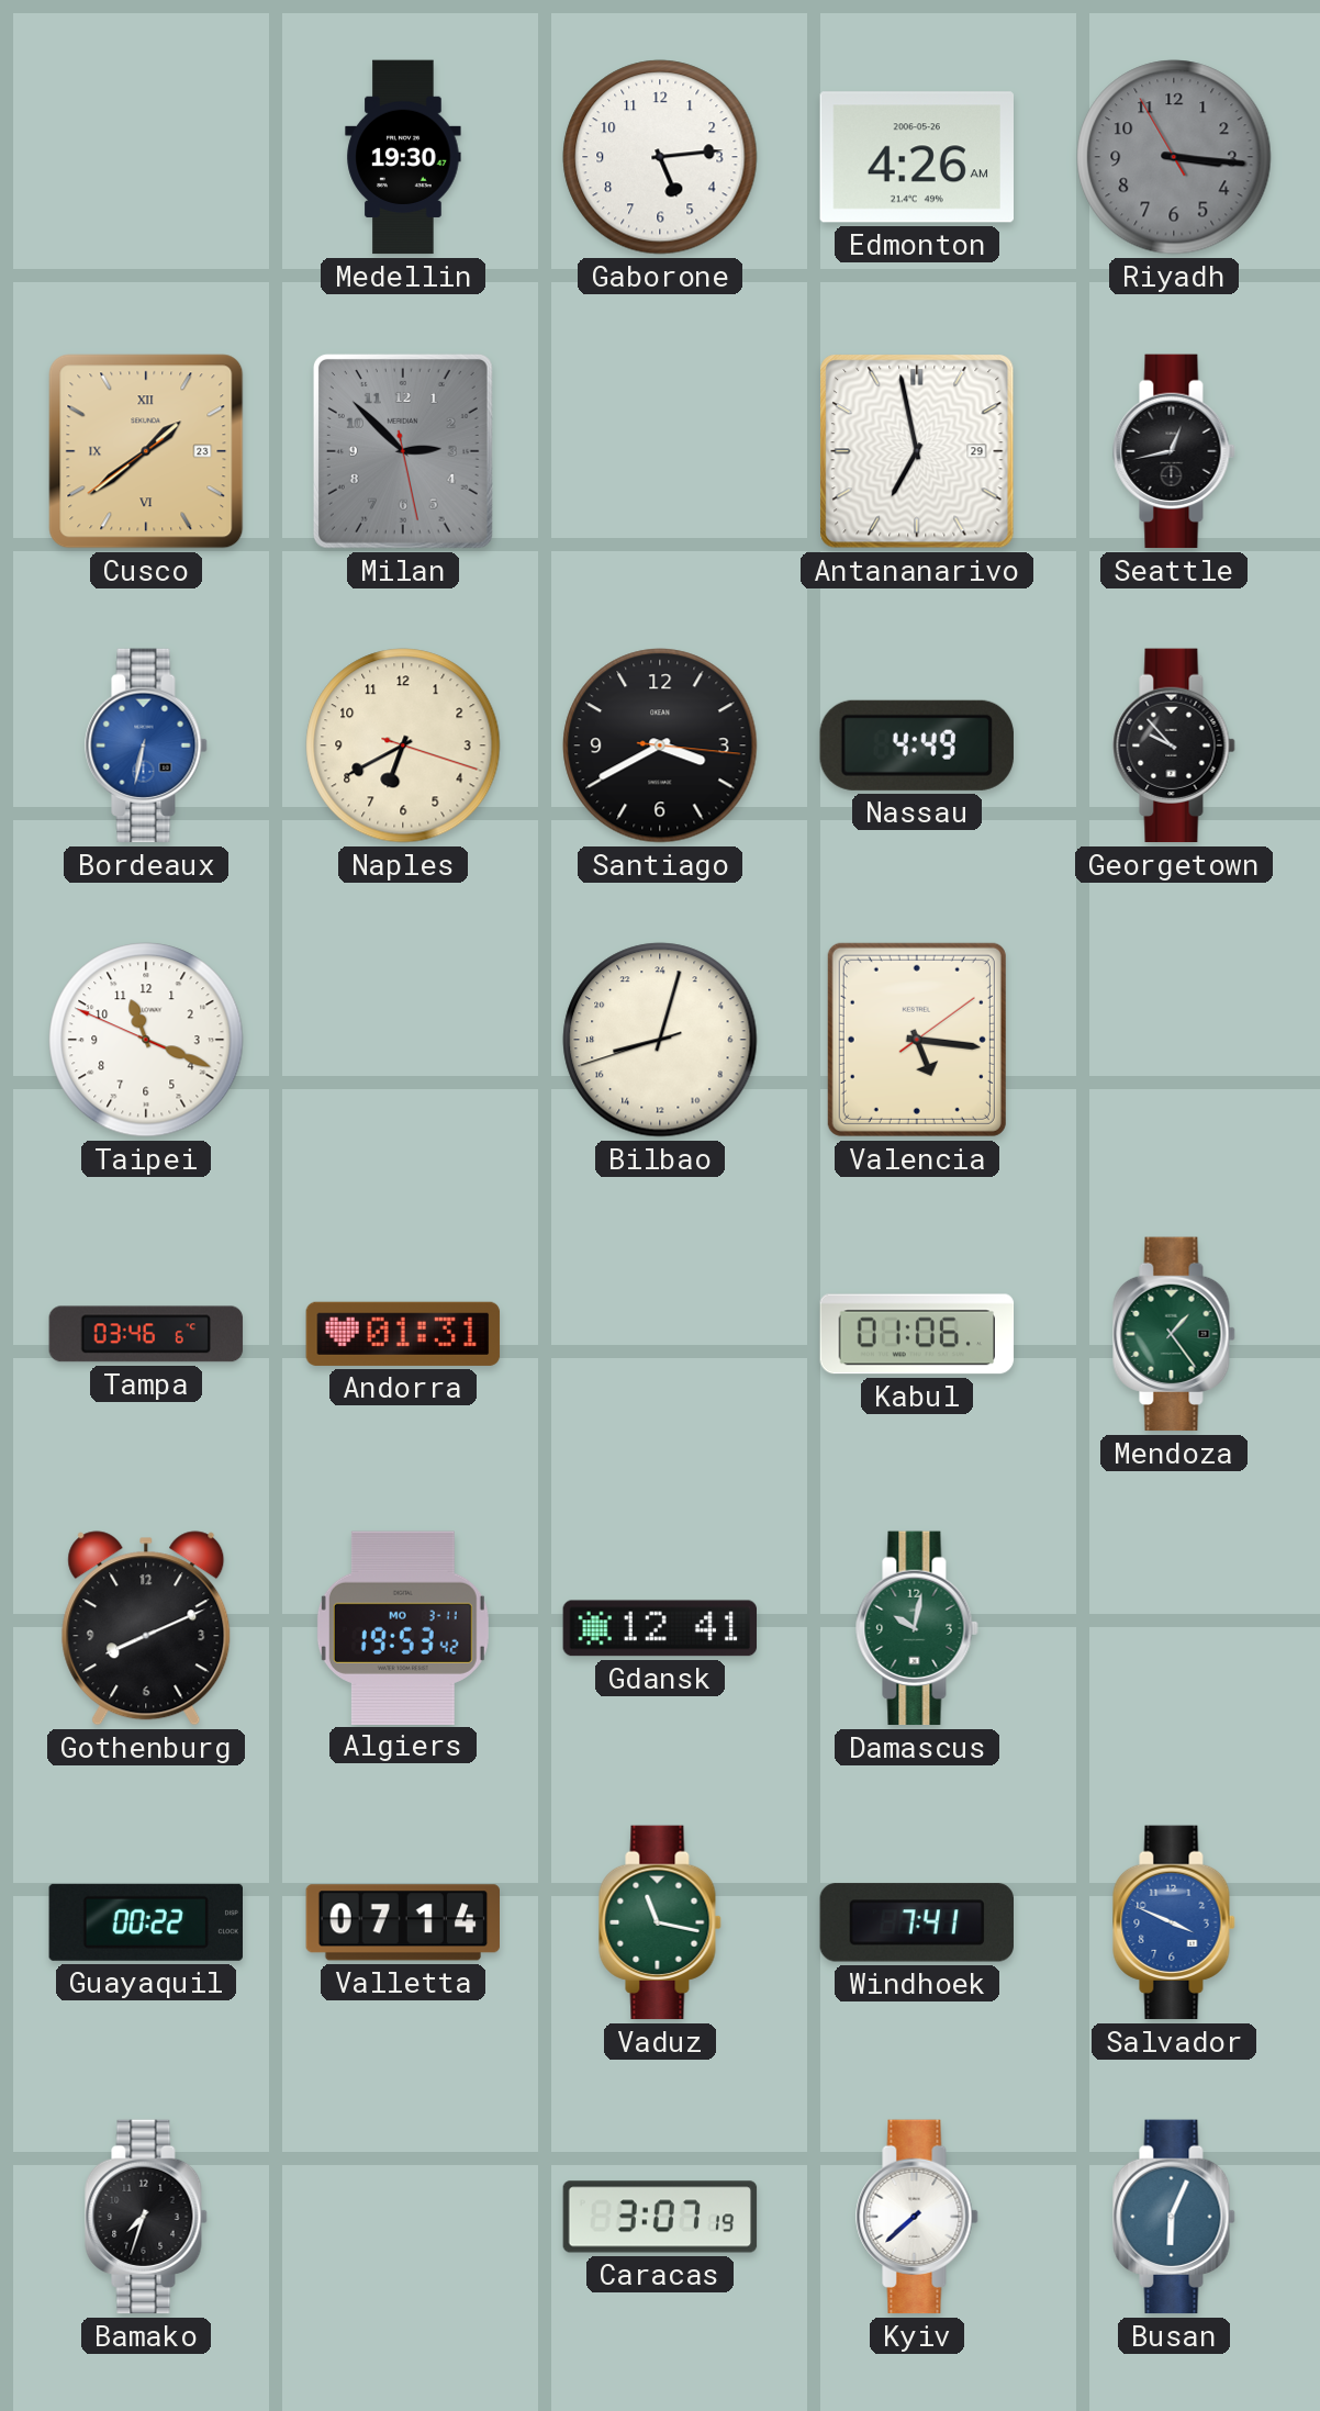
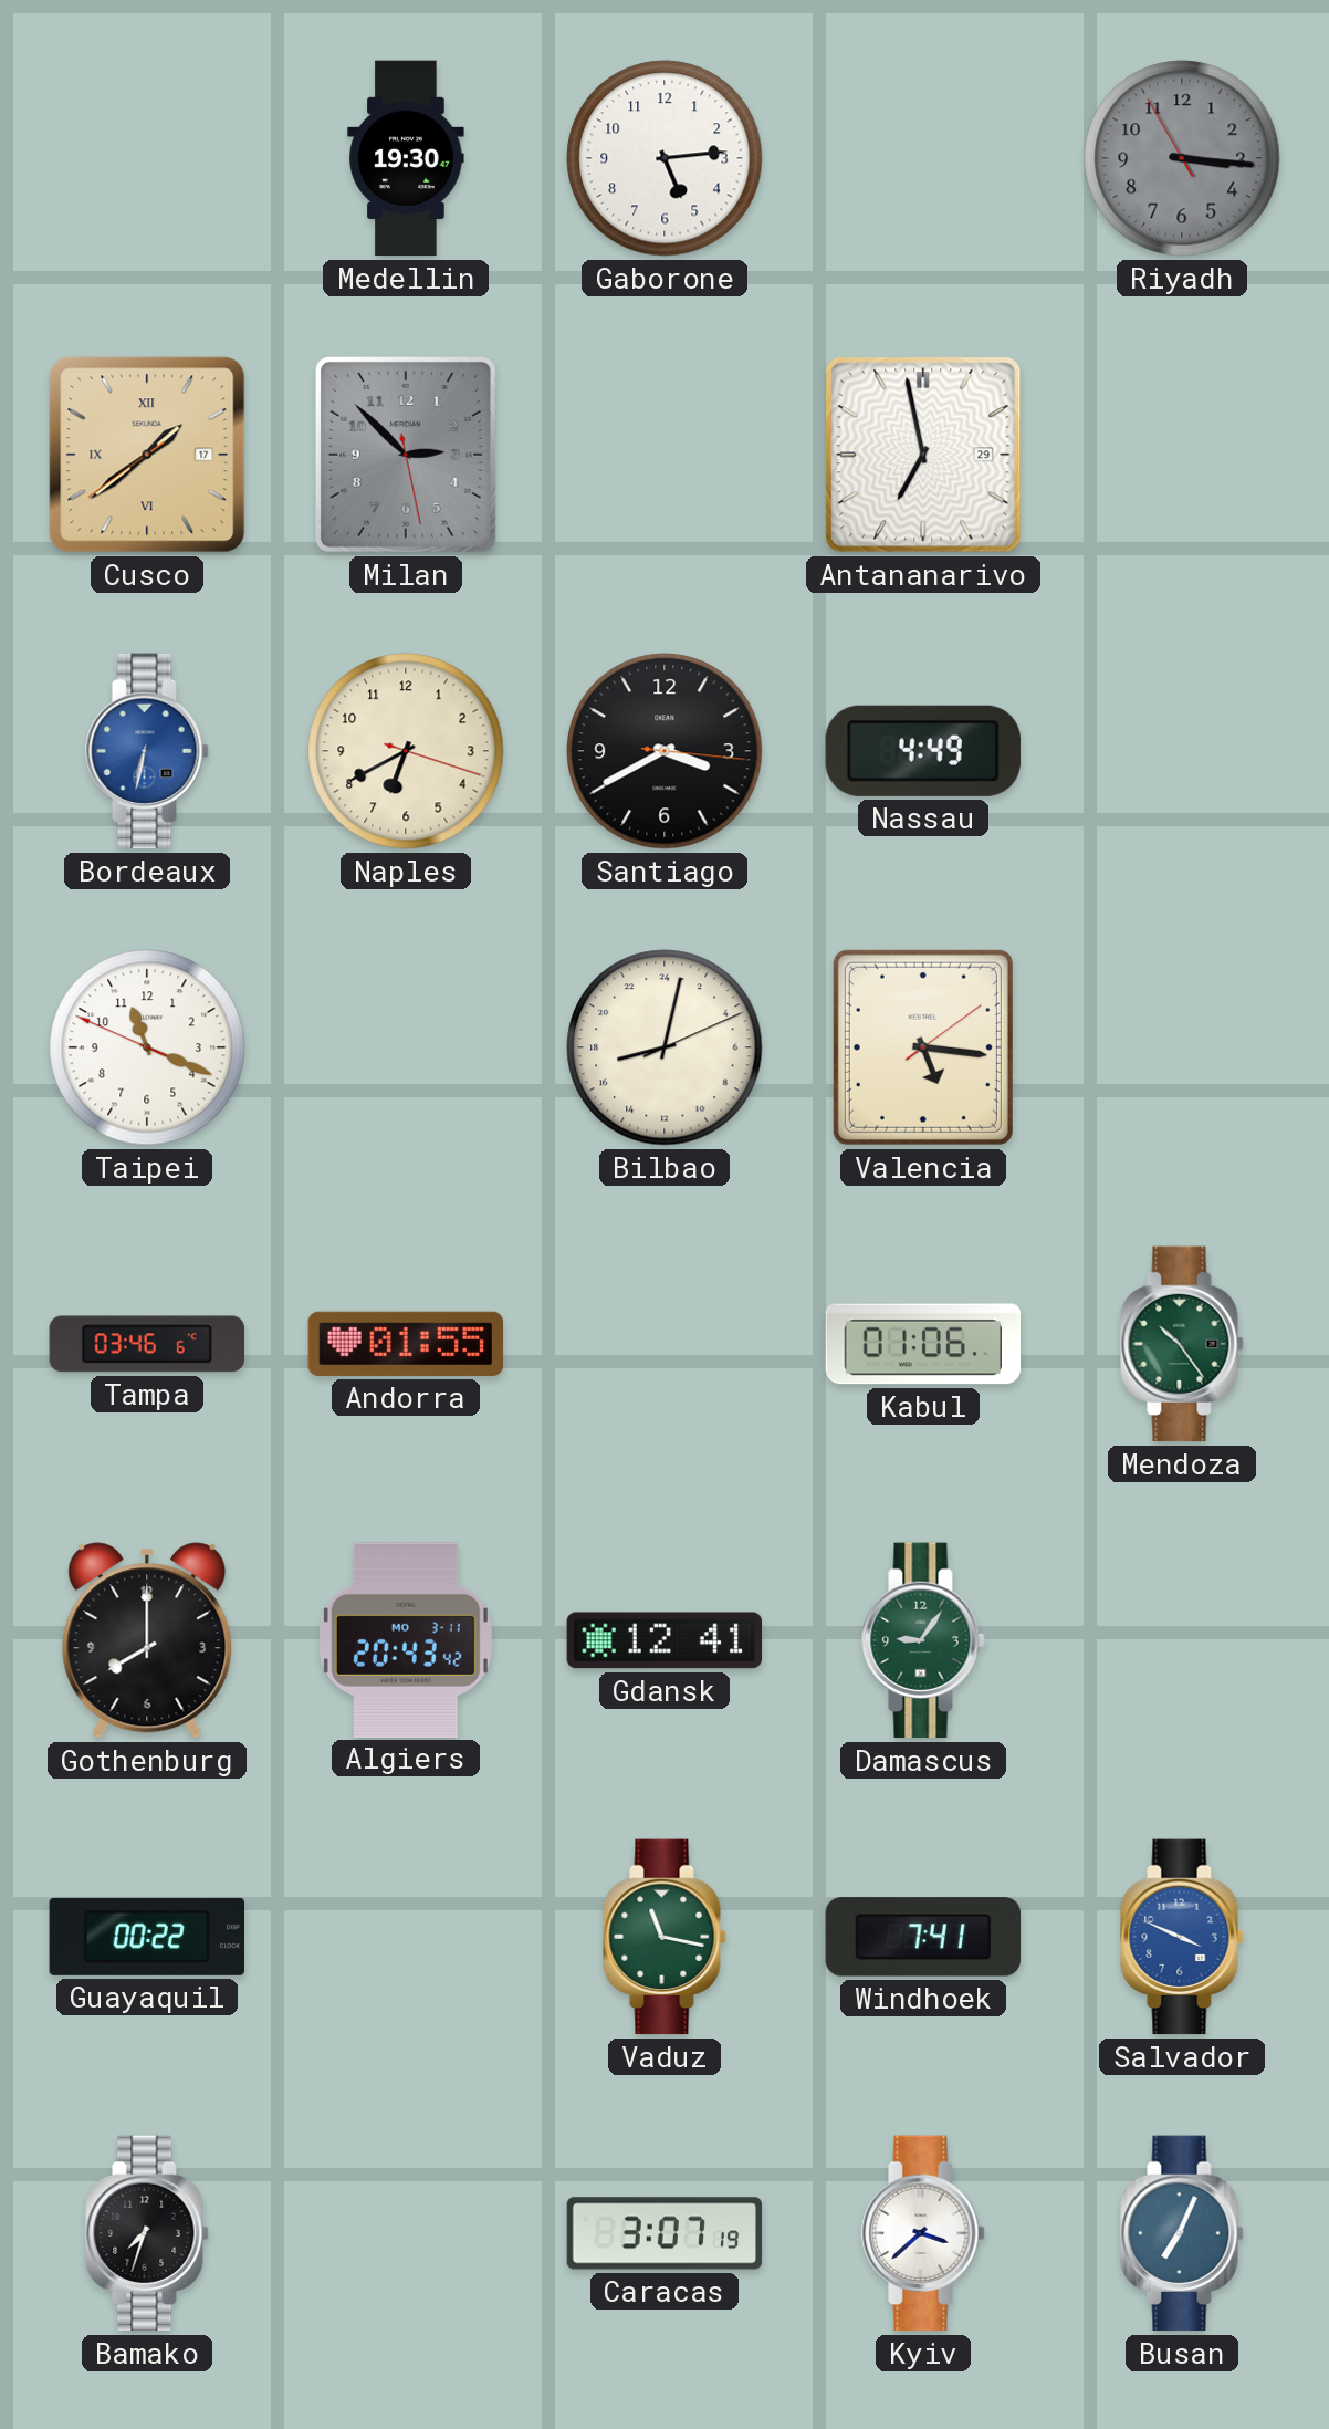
Edmonton: 4:26 -> none (916, 157)
Cusco date: 23 -> 17 (147, 455)
Seattle: 12:43 -> none (1174, 451)
Georgetown: 9:53 -> none (1174, 745)
Bilbao: 17:02:42 -> 17:02:11 (664, 1047)
Andorra: 01:31 -> 01:55 (406, 1344)
Mendoza: 1:24 -> 10:24 (1182, 1344)
Gothenburg: 8:11 -> 8:00 (147, 1640)
Algiers: 19:53 -> 20:43 (406, 1639)
Damascus: 10:02 -> 9:06 (923, 1640)
Valletta: 07:14 -> none (403, 1922)
Kyiv: 7:38 -> 3:38 (923, 2233)
Busan: 6:04 -> 7:04 (1182, 2233)
